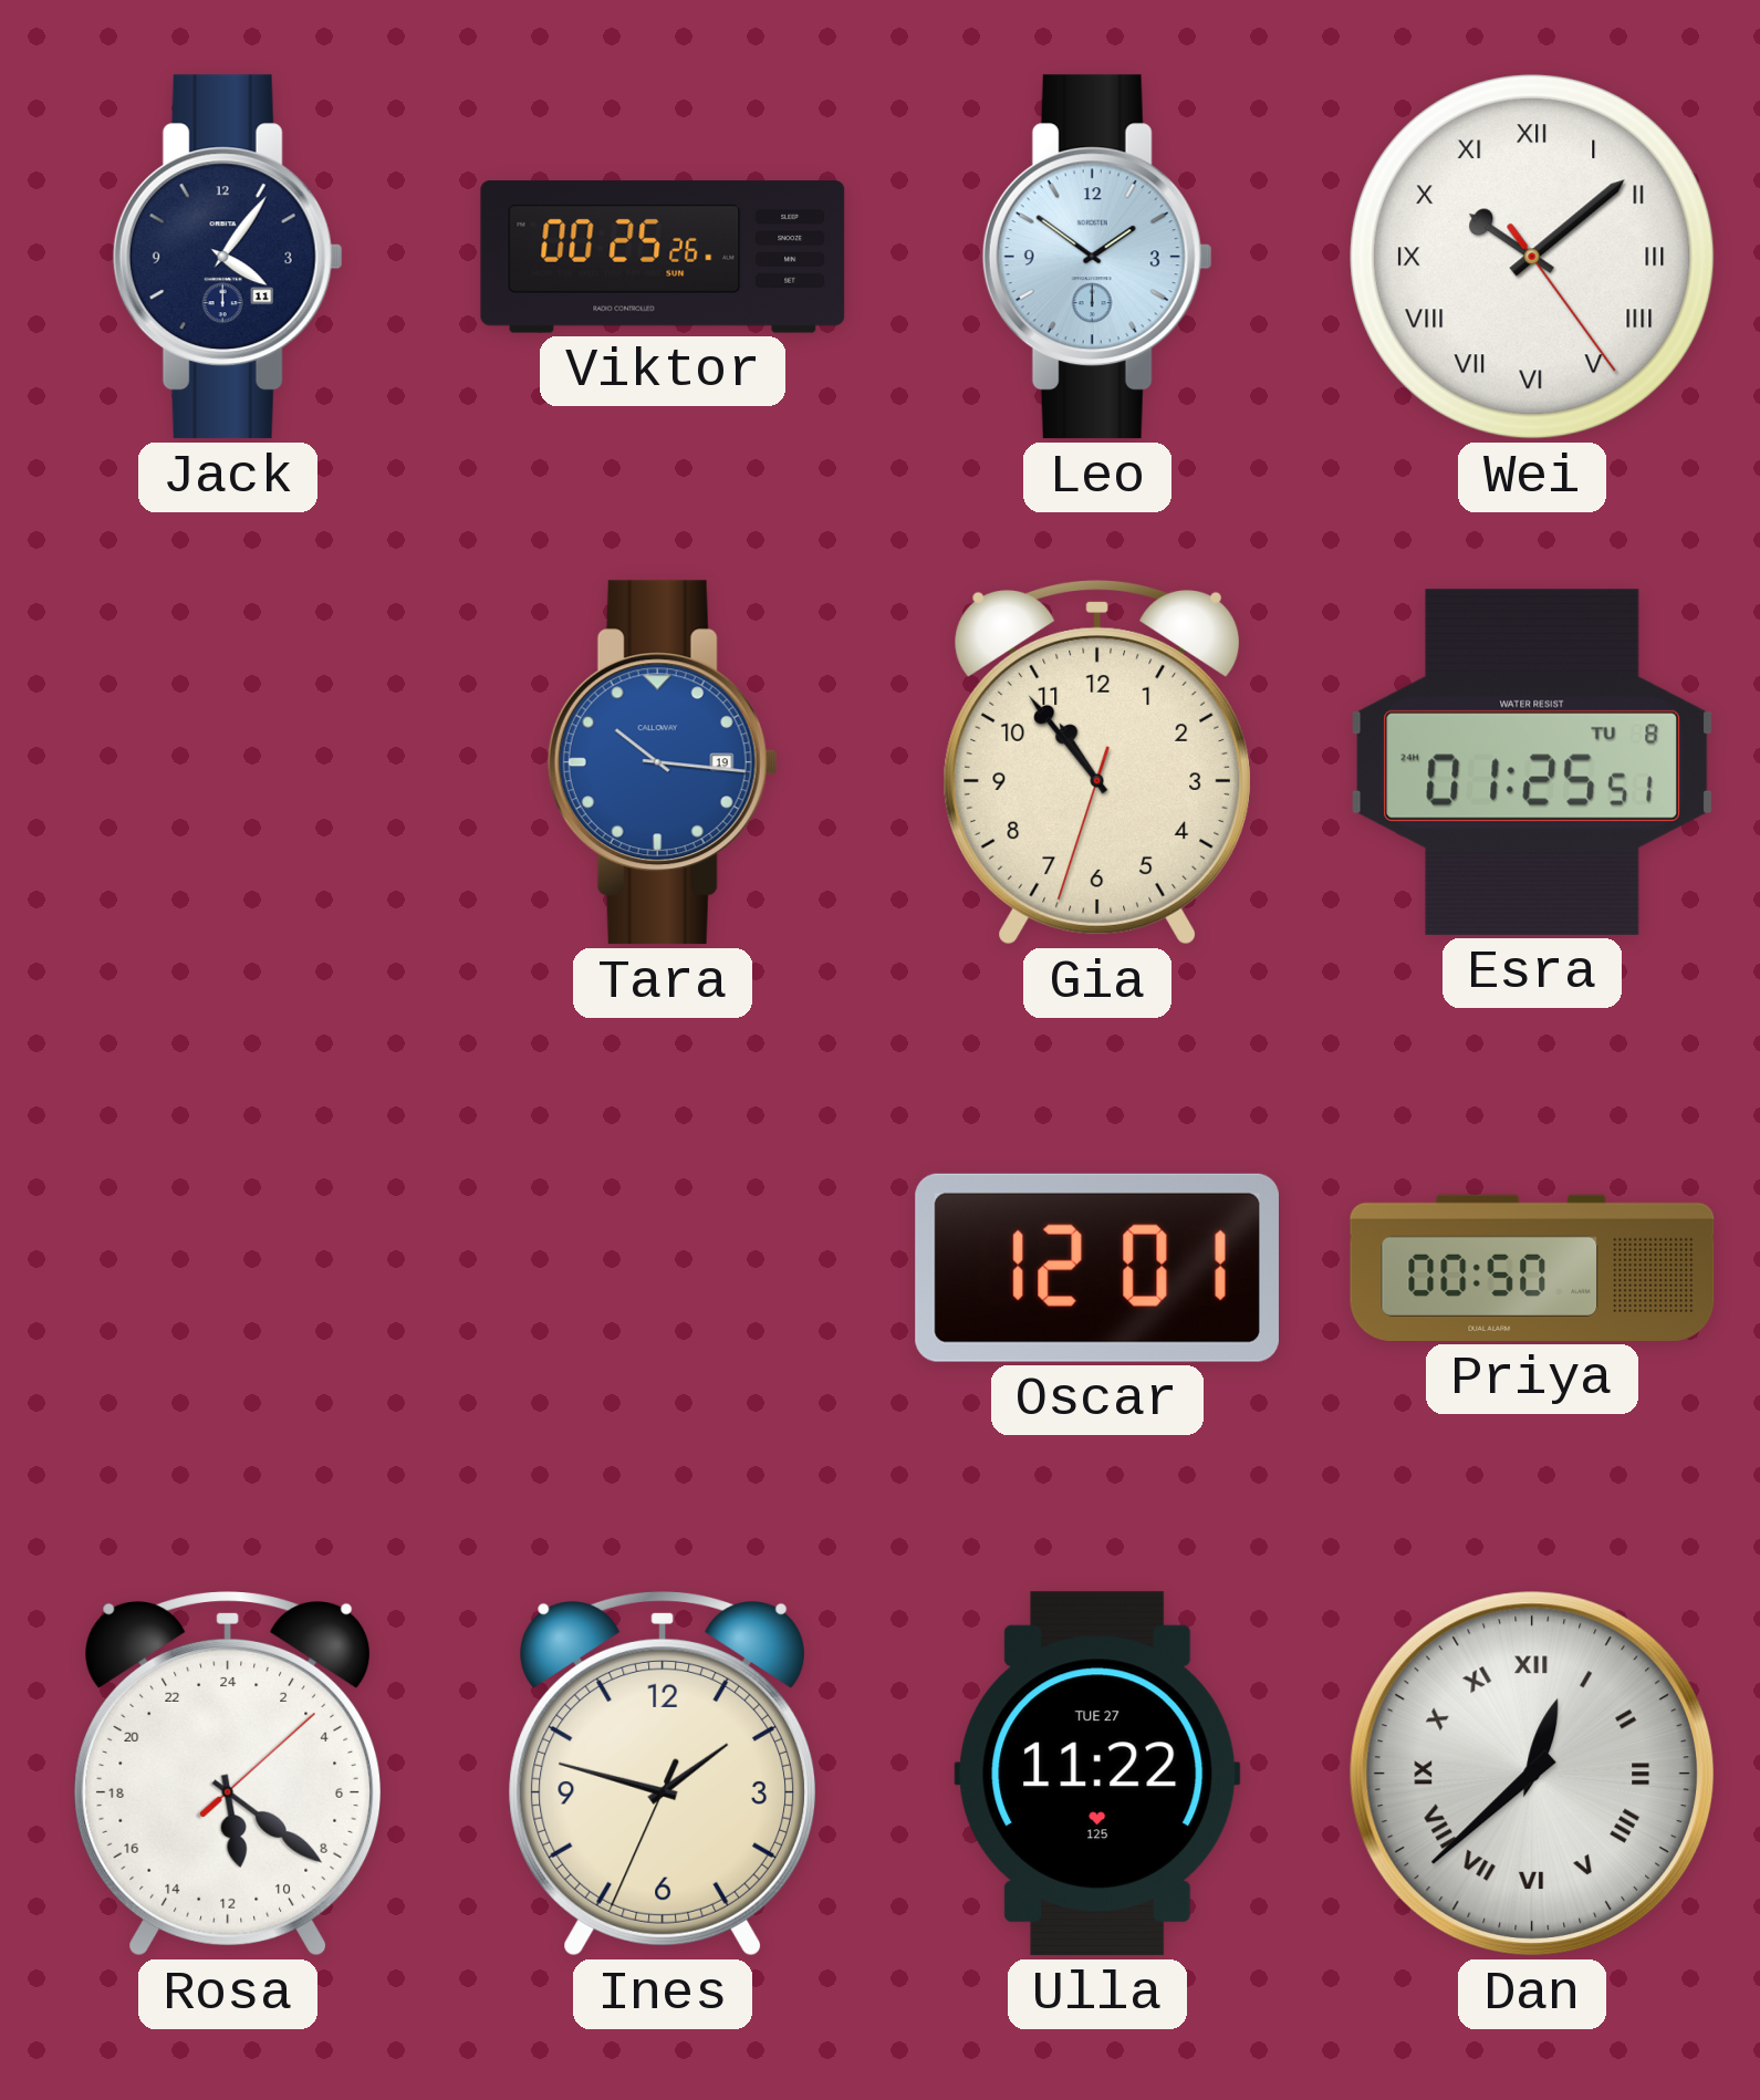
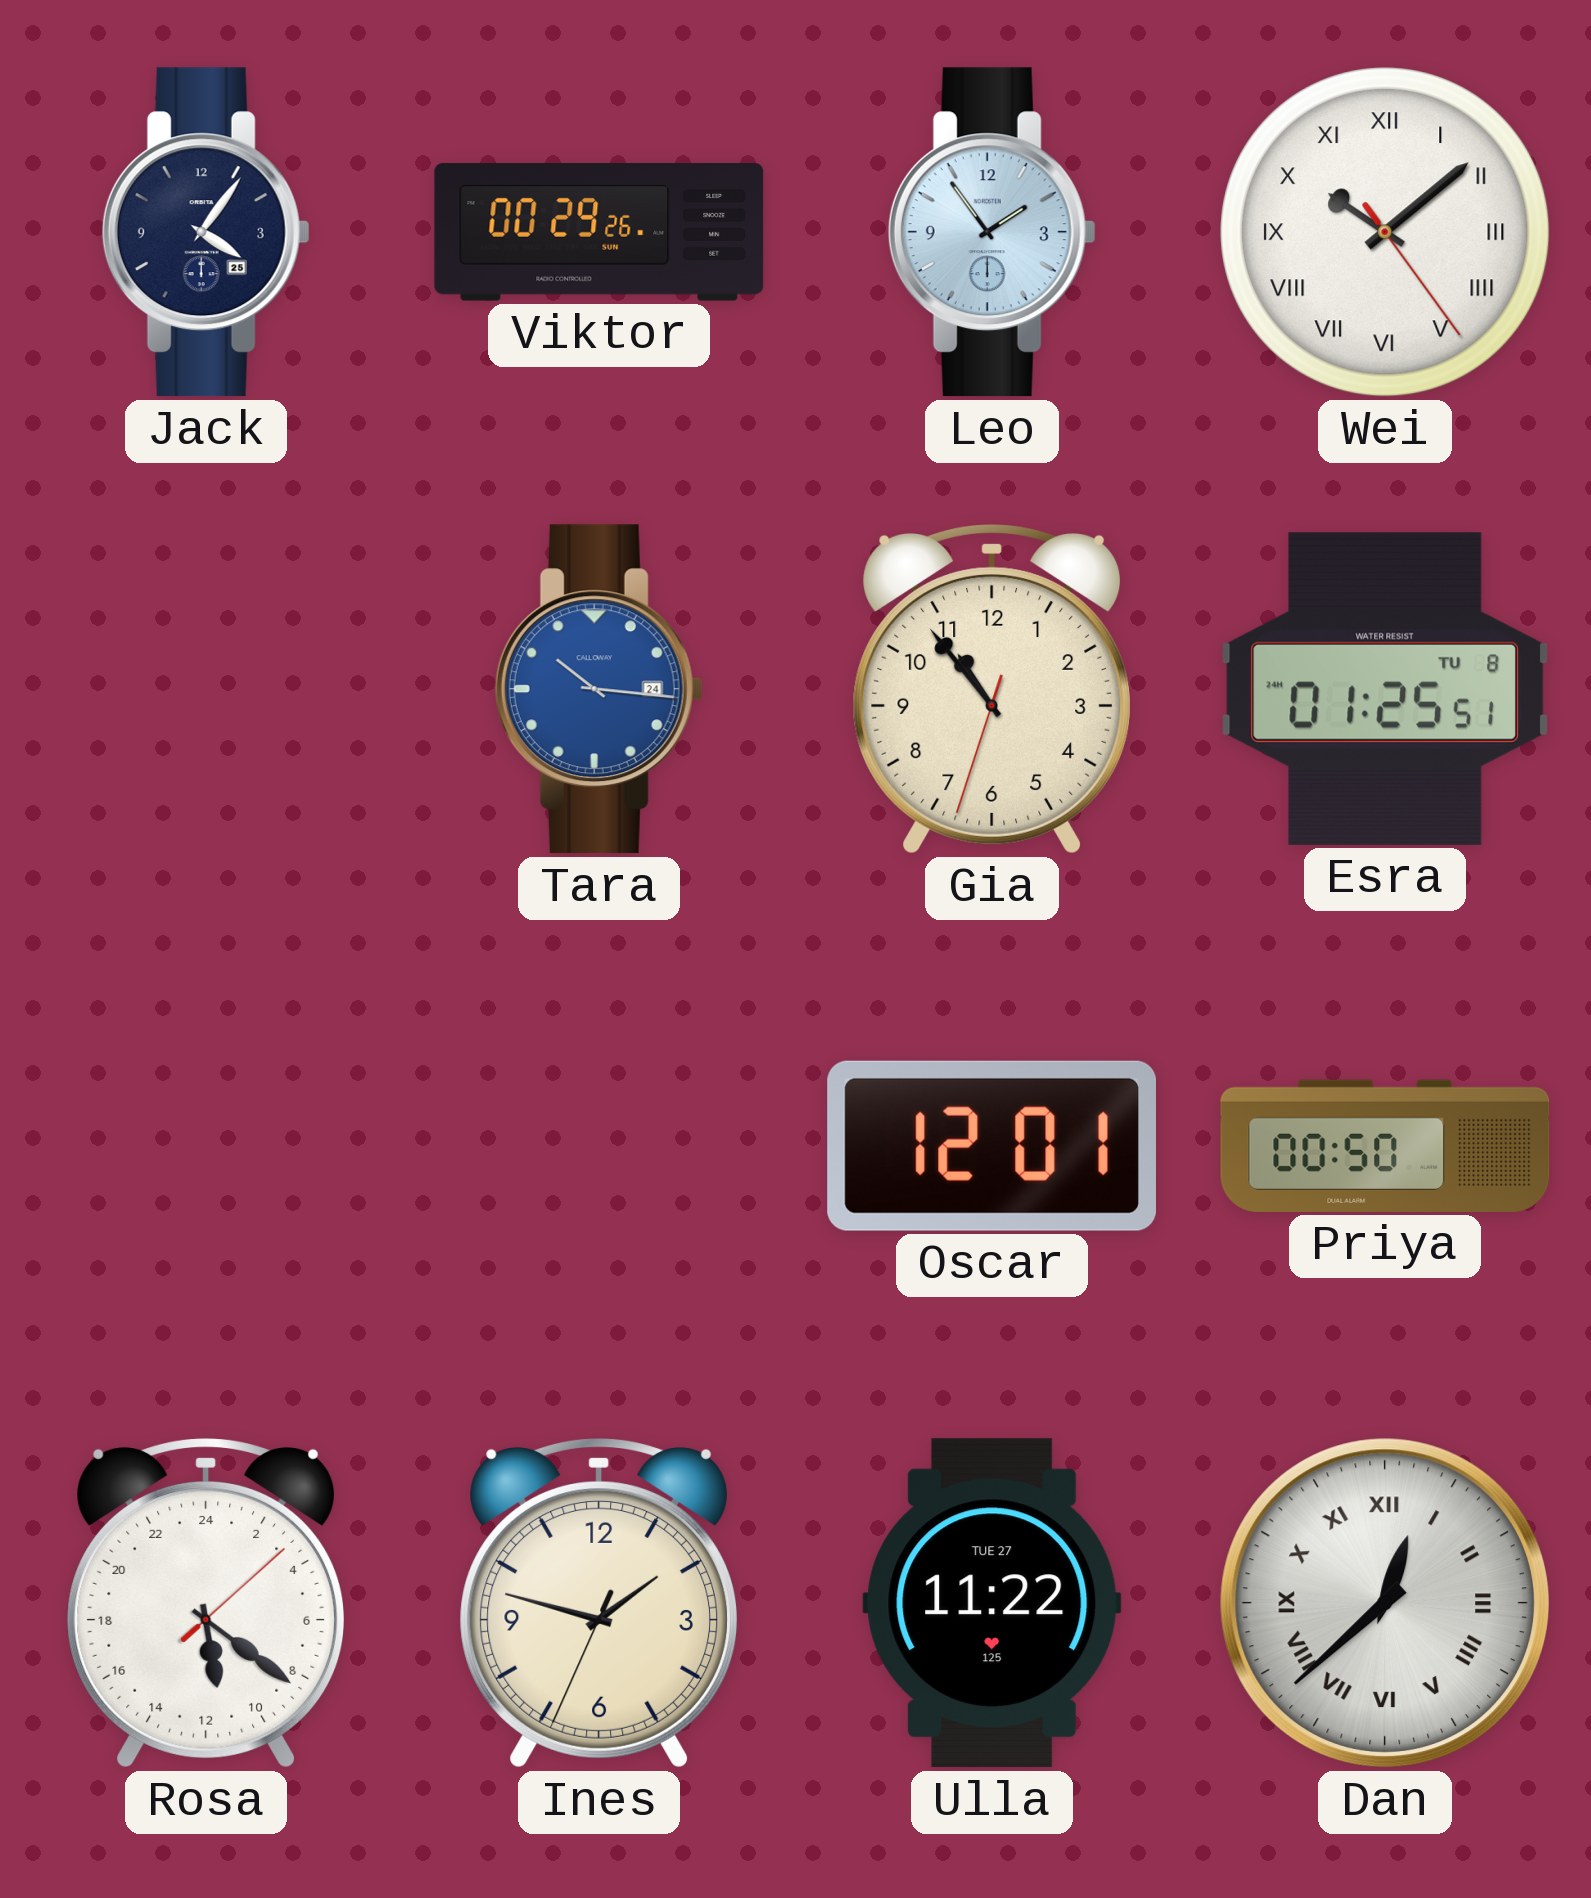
Jack date: 11 -> 25 (206, 232)
Viktor: 00:25 -> 00:29 (599, 232)
Leo: 1:51 -> 1:54 (992, 232)
Tara date: 19 -> 24 (599, 689)
